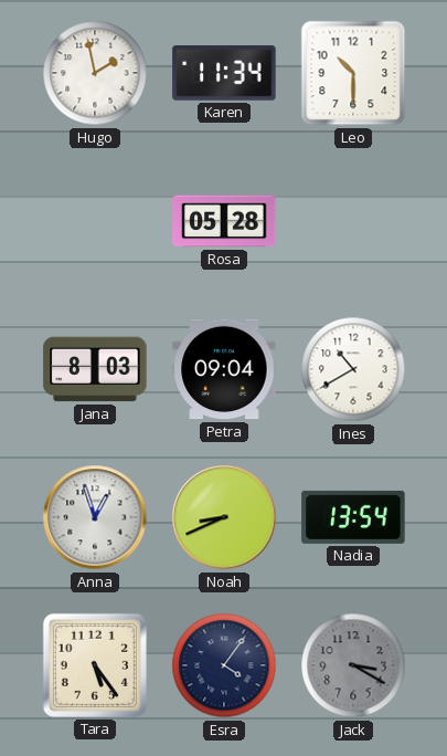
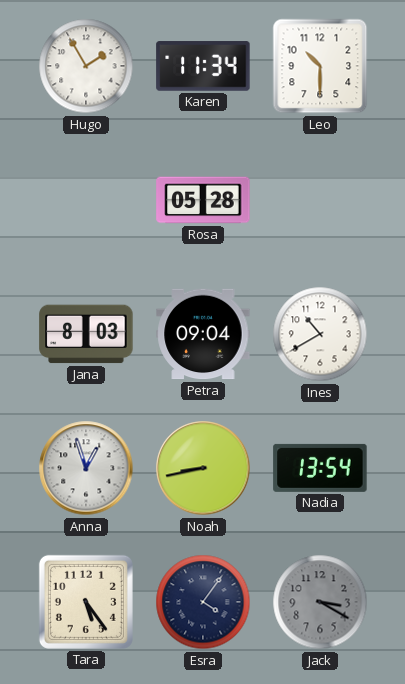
Hugo: 1:58 -> 1:55 (86, 66)
Noah: 8:41 -> 8:43 (203, 468)
